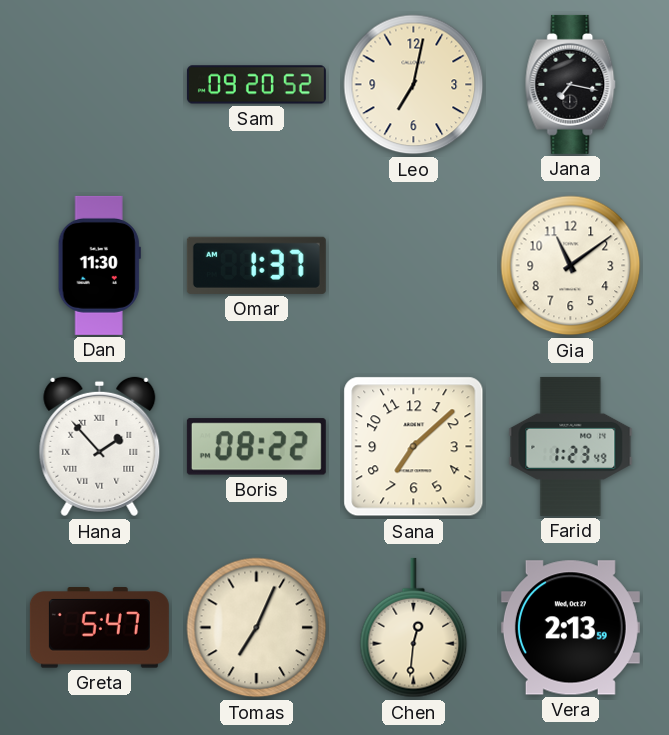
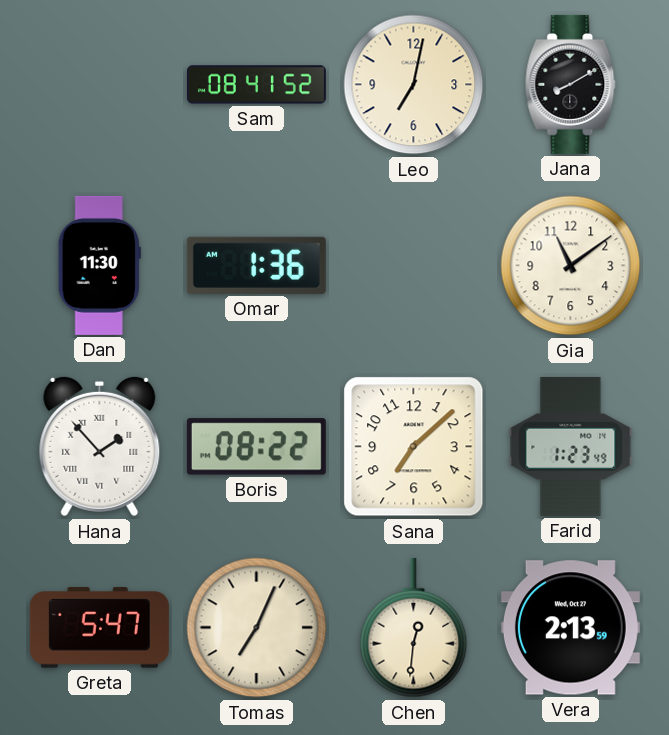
Sam: 09:20 -> 08:41 (256, 85)
Jana: 7:17 -> 8:10 (571, 84)
Omar: 1:37 -> 1:36 (256, 265)
